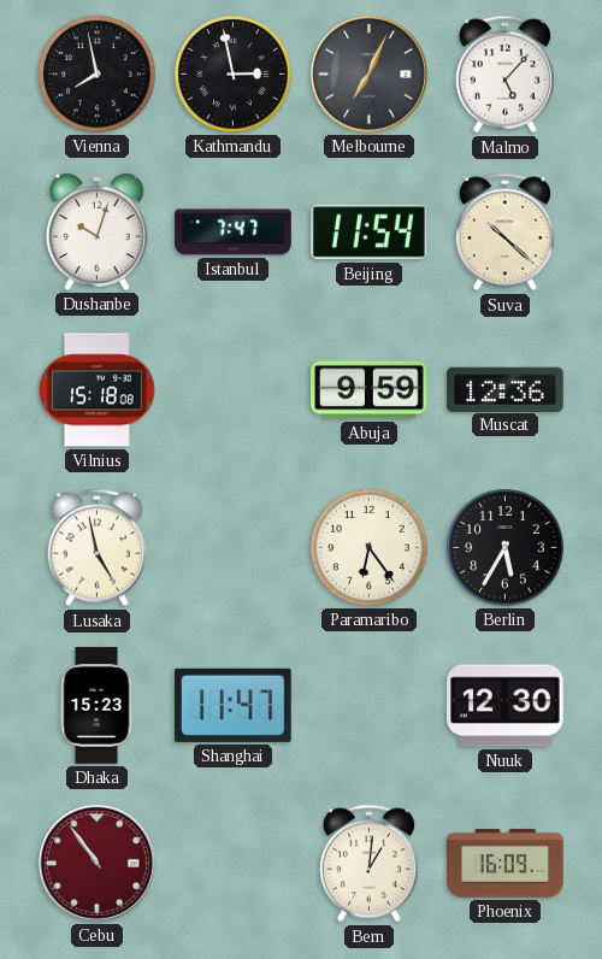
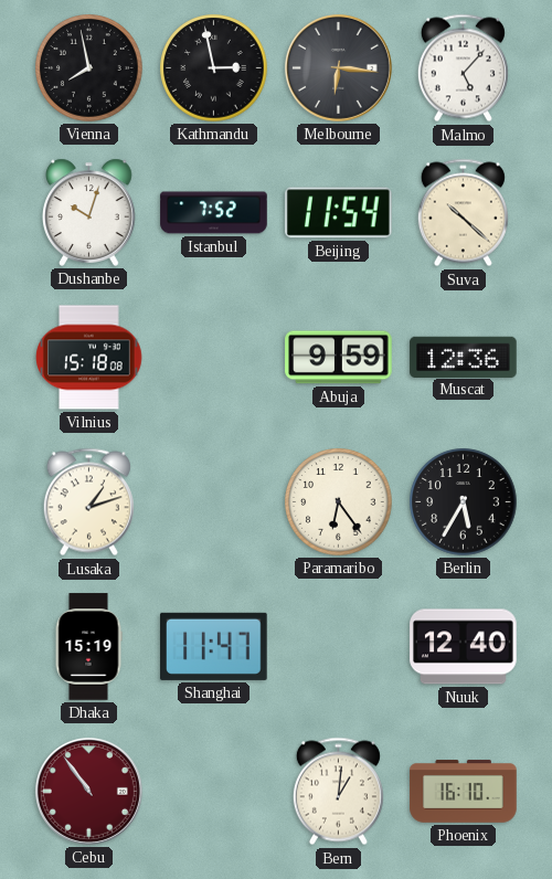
Melbourne: 7:04 -> 6:16 (338, 67)
Istanbul: 7:47 -> 7:52 (214, 213)
Lusaka: 4:58 -> 1:12 (88, 502)
Dhaka: 15:23 -> 15:19 (88, 647)
Nuuk: 12:30 -> 12:40 (464, 647)
Phoenix: 16:09 -> 16:10 (464, 792)
